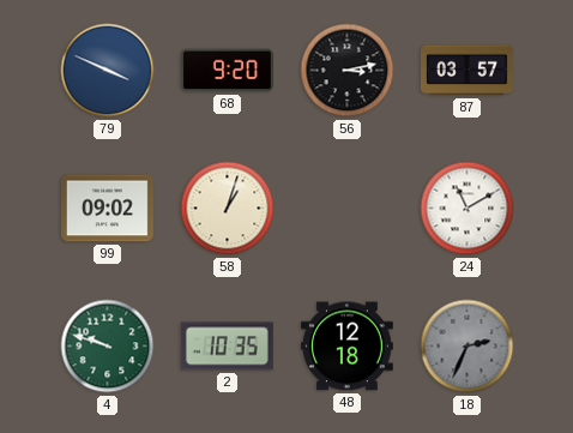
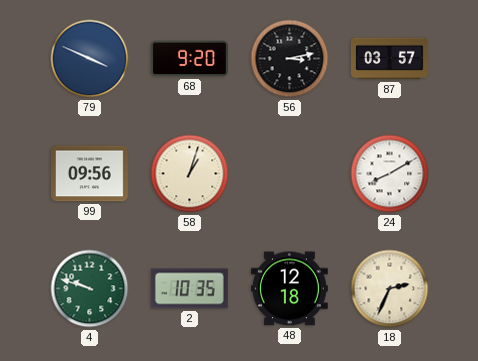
99: 09:02 -> 09:56 (89, 174)
24: 11:10 -> 8:10 (390, 174)
18 dial: grey -> cream (390, 289)
